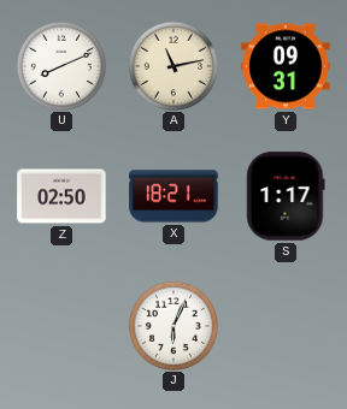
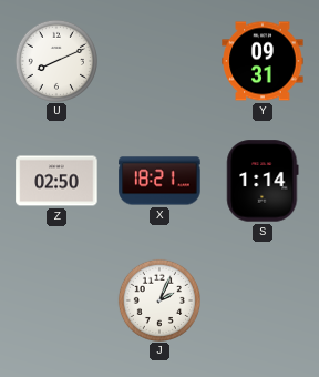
A: 11:13 -> none (172, 65)
S: 1:17 -> 1:14 (263, 181)
J: 6:04 -> 2:04 (158, 299)
